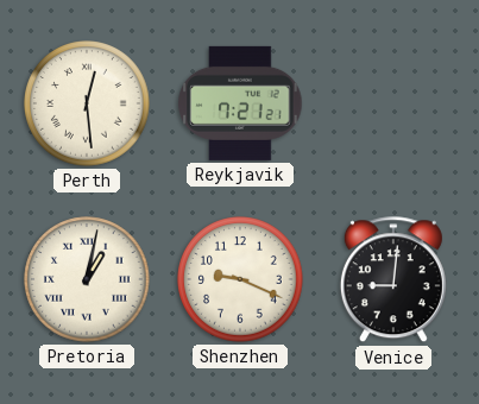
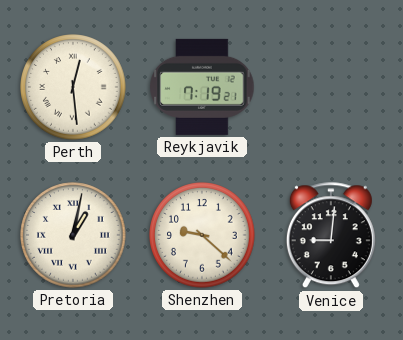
Reykjavik: 7:21 -> 7:19 (202, 87)
Shenzhen: 9:19 -> 9:22 (202, 235)
